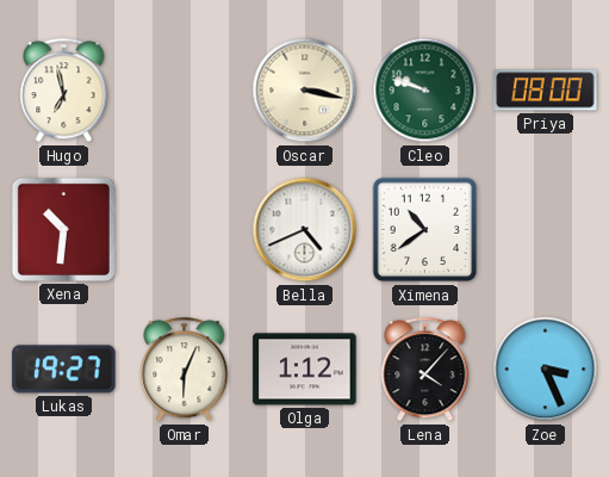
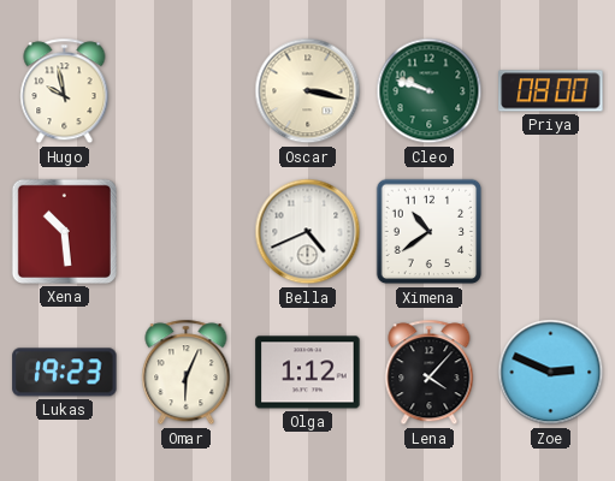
Hugo: 6:58 -> 9:58 (65, 91)
Xena: 10:31 -> 10:29 (64, 231)
Lukas: 19:27 -> 19:23 (65, 373)
Zoe: 3:26 -> 2:49 (551, 373)
